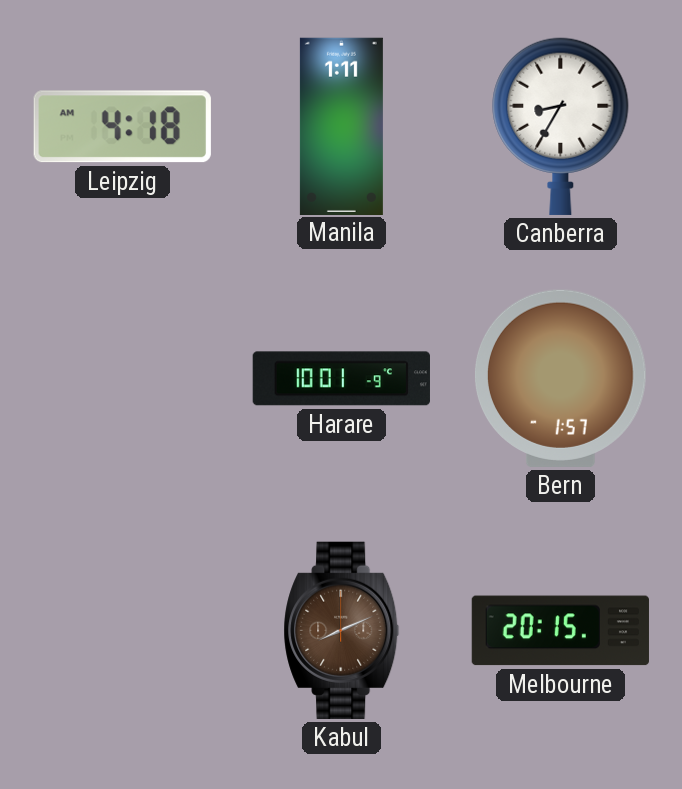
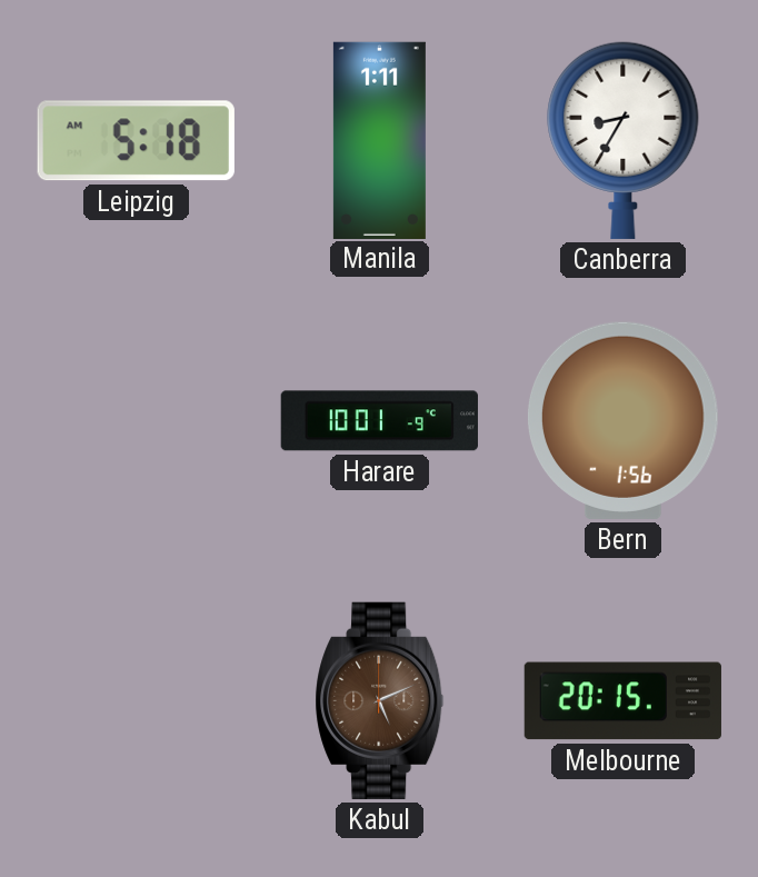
Leipzig: 4:18 -> 5:18 (136, 141)
Bern: 1:57 -> 1:56 (622, 420)
Kabul: 8:11 -> 5:11 (380, 700)
